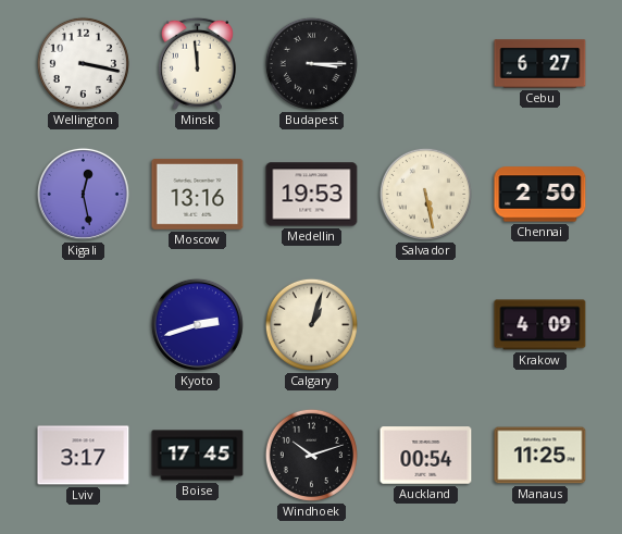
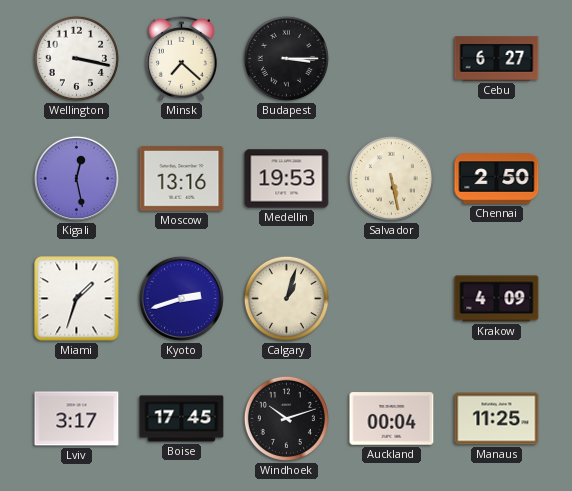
Minsk: 11:59 -> 7:22 (181, 58)
Miami: none -> 1:33 (77, 299)
Auckland: 00:54 -> 00:04 (392, 419)
